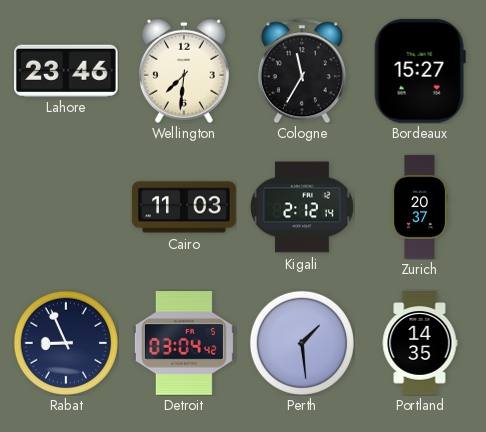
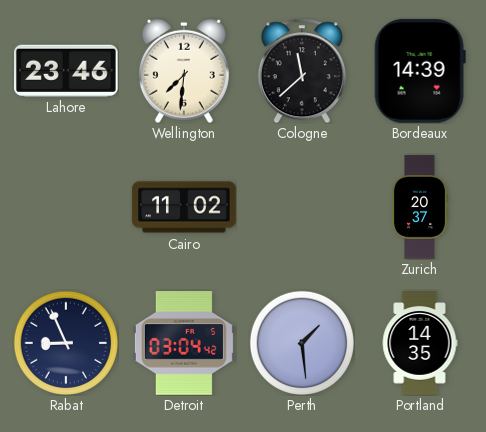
Cologne: 11:35 -> 11:38 (302, 71)
Bordeaux: 15:27 -> 14:39 (420, 72)
Cairo: 11:03 -> 11:02 (184, 207)
Kigali: 2:12 -> none (302, 207)
